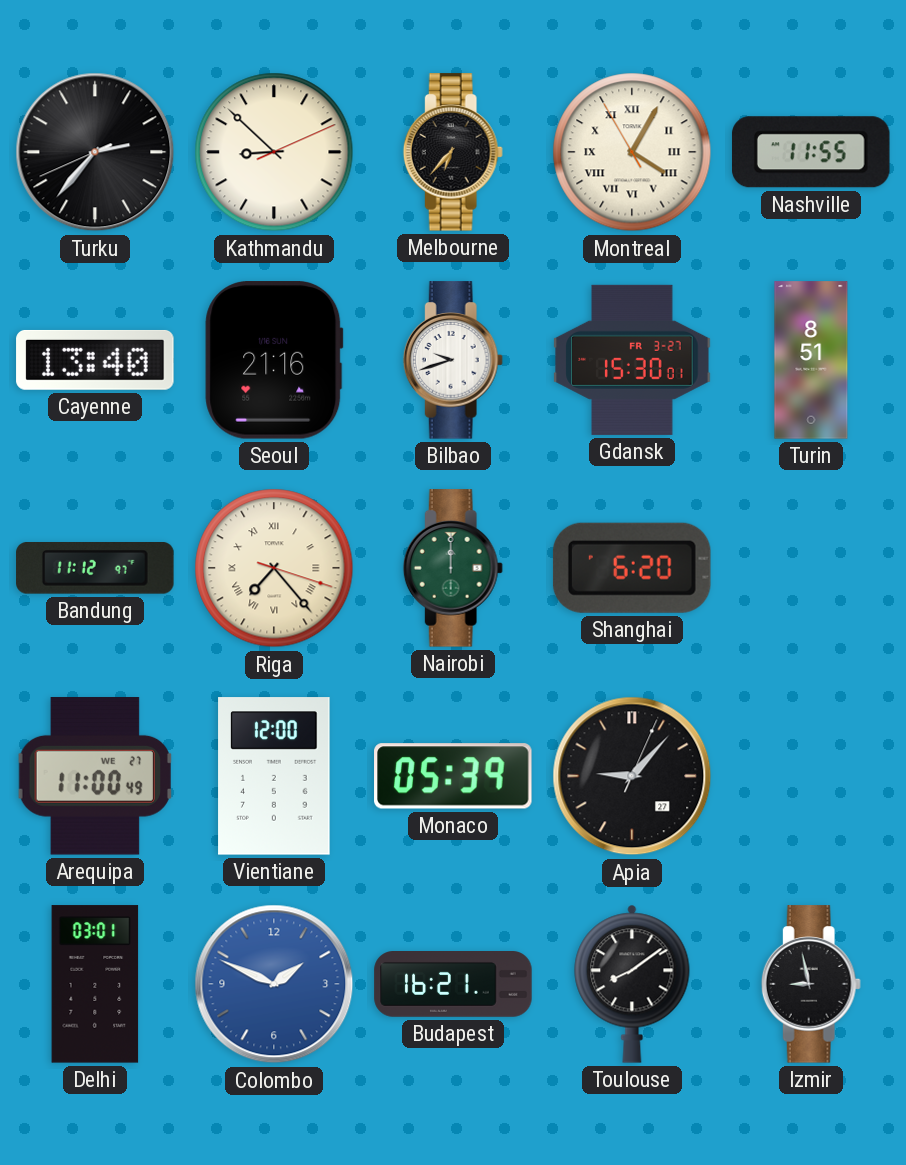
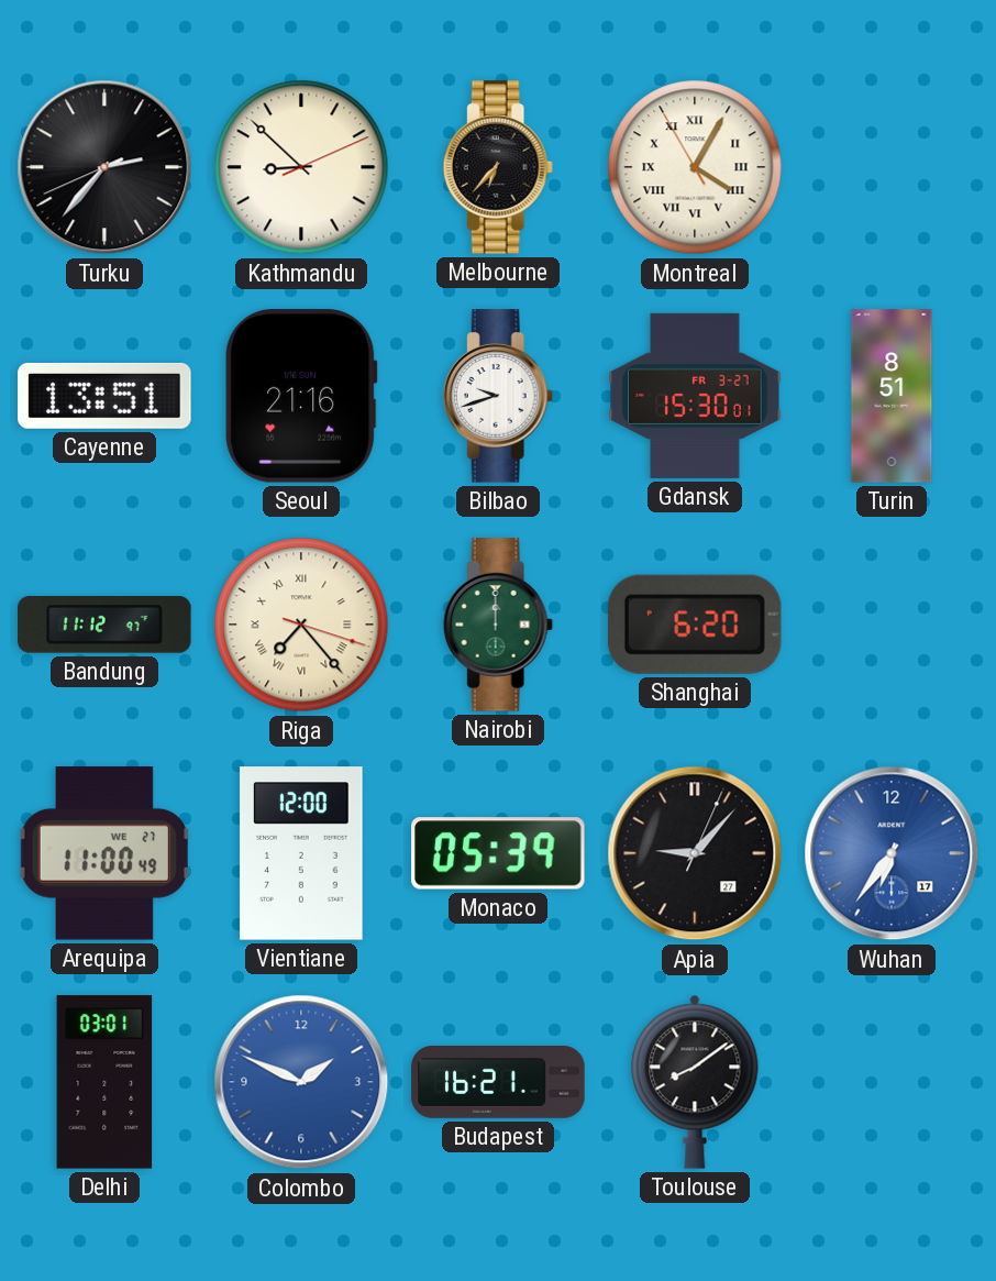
Nashville: 11:55 -> none (811, 152)
Cayenne: 13:40 -> 13:51 (104, 396)
Wuhan: none -> 6:36 (892, 853)
Izmir: 8:58 -> none (811, 984)
